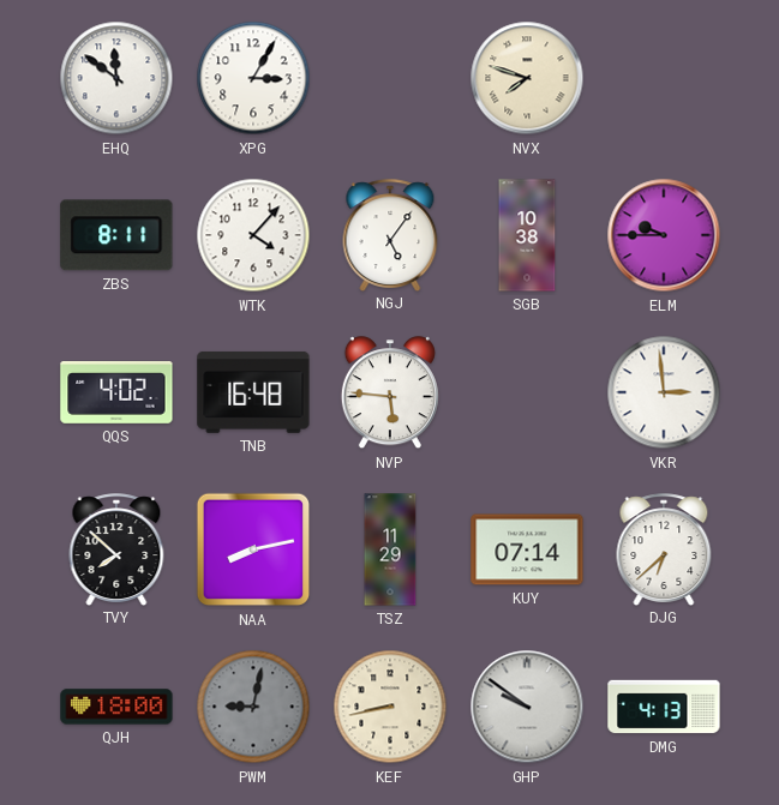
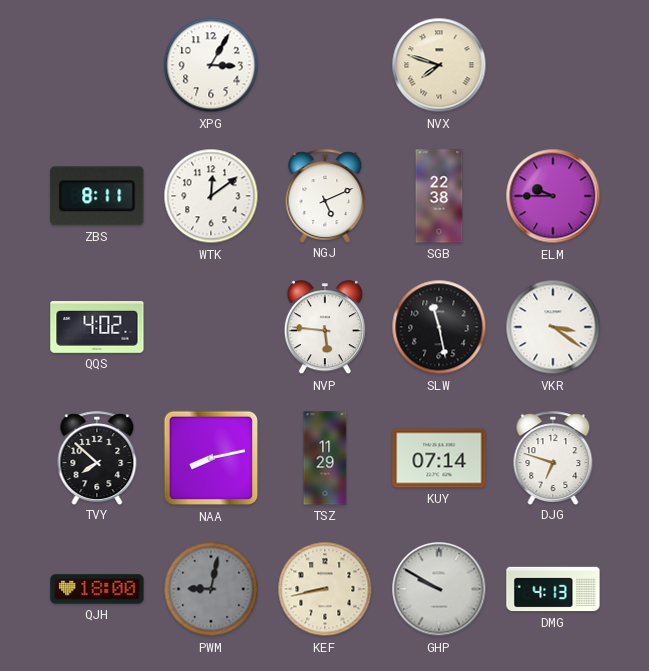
EHQ: 11:51 -> none (116, 78)
WTK: 4:07 -> 12:09 (211, 196)
NGJ: 5:06 -> 5:11 (325, 196)
SGB: 10:38 -> 22:38 (439, 196)
TNB: 16:48 -> none (253, 392)
SLW: none -> 11:28 (439, 327)
VKR: 2:59 -> 3:21 (553, 327)
DJG: 6:38 -> 6:48 (553, 458)
GHP: 9:51 -> 9:50 (439, 589)
